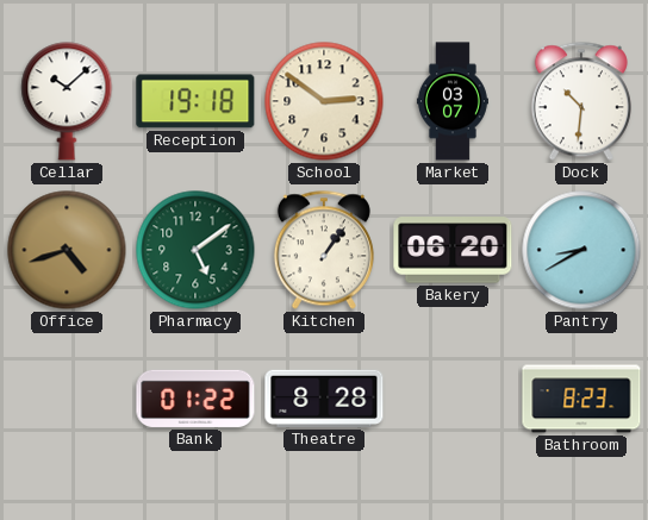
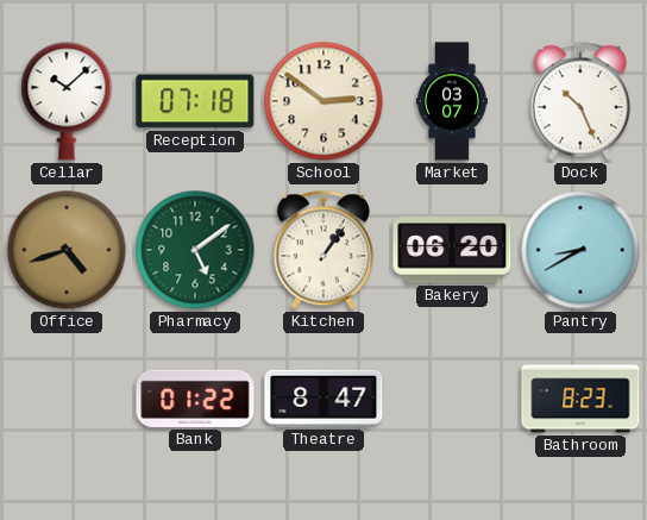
Reception: 19:18 -> 07:18 (195, 101)
Dock: 10:31 -> 10:26 (580, 101)
Theatre: 8:28 -> 8:47 (323, 399)
